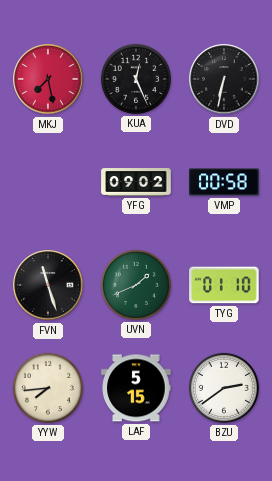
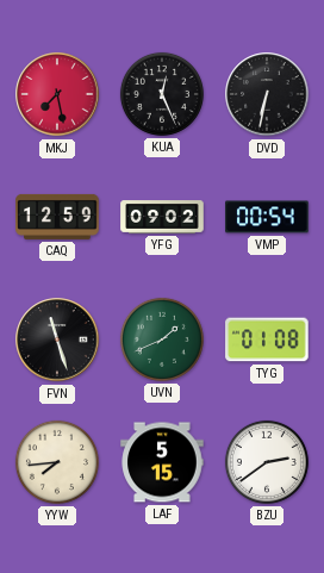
CAQ: none -> 12:59 (57, 217)
VMP: 00:58 -> 00:54 (267, 217)
TYG: 01:10 -> 01:08 (267, 340)
